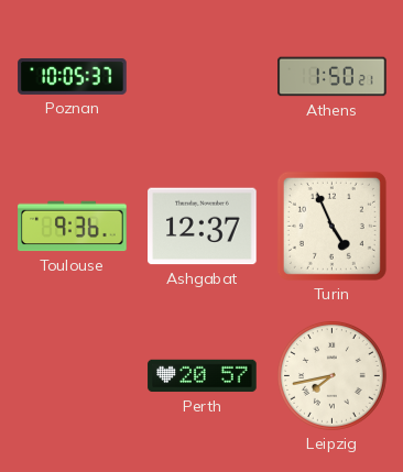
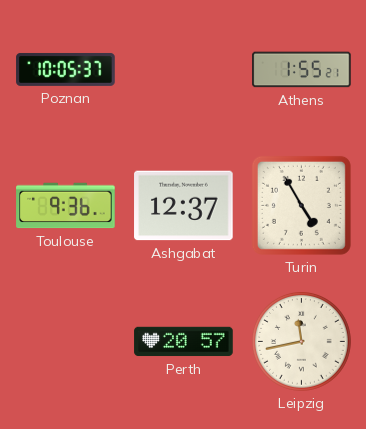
Athens: 1:50 -> 1:55 (302, 70)
Turin: 4:56 -> 4:55 (301, 205)
Leipzig: 7:43 -> 11:43 (302, 342)
